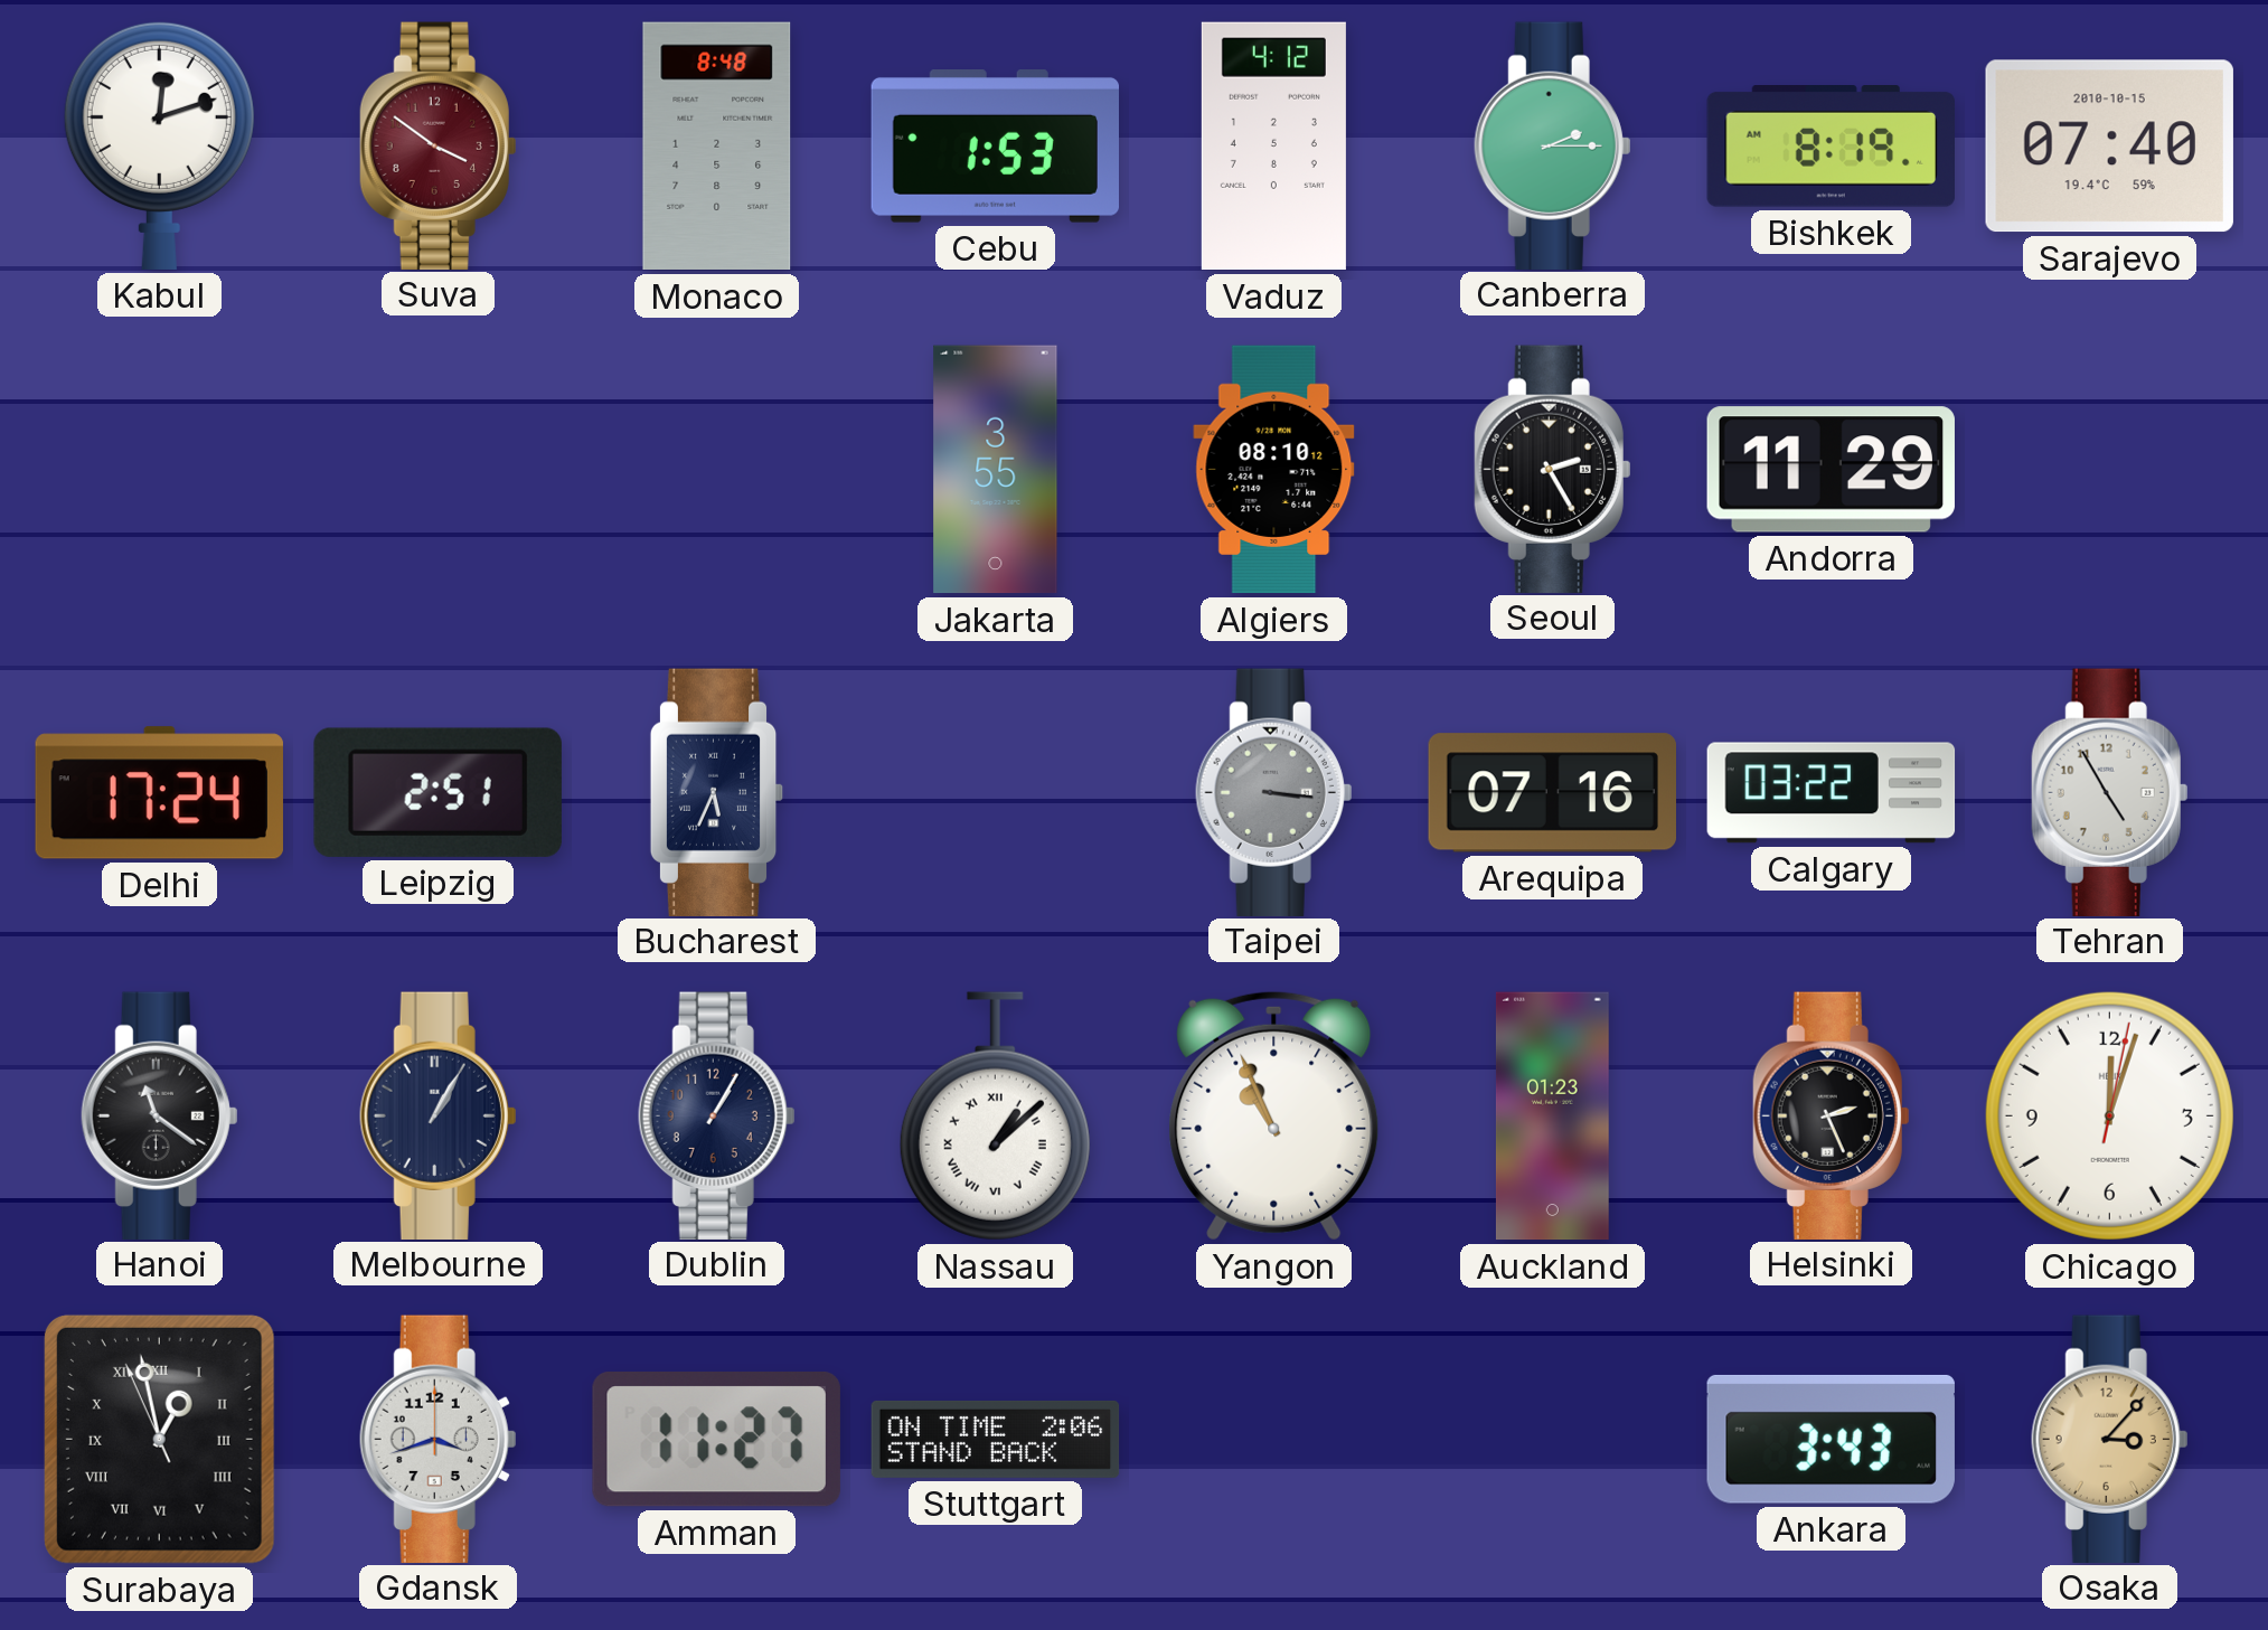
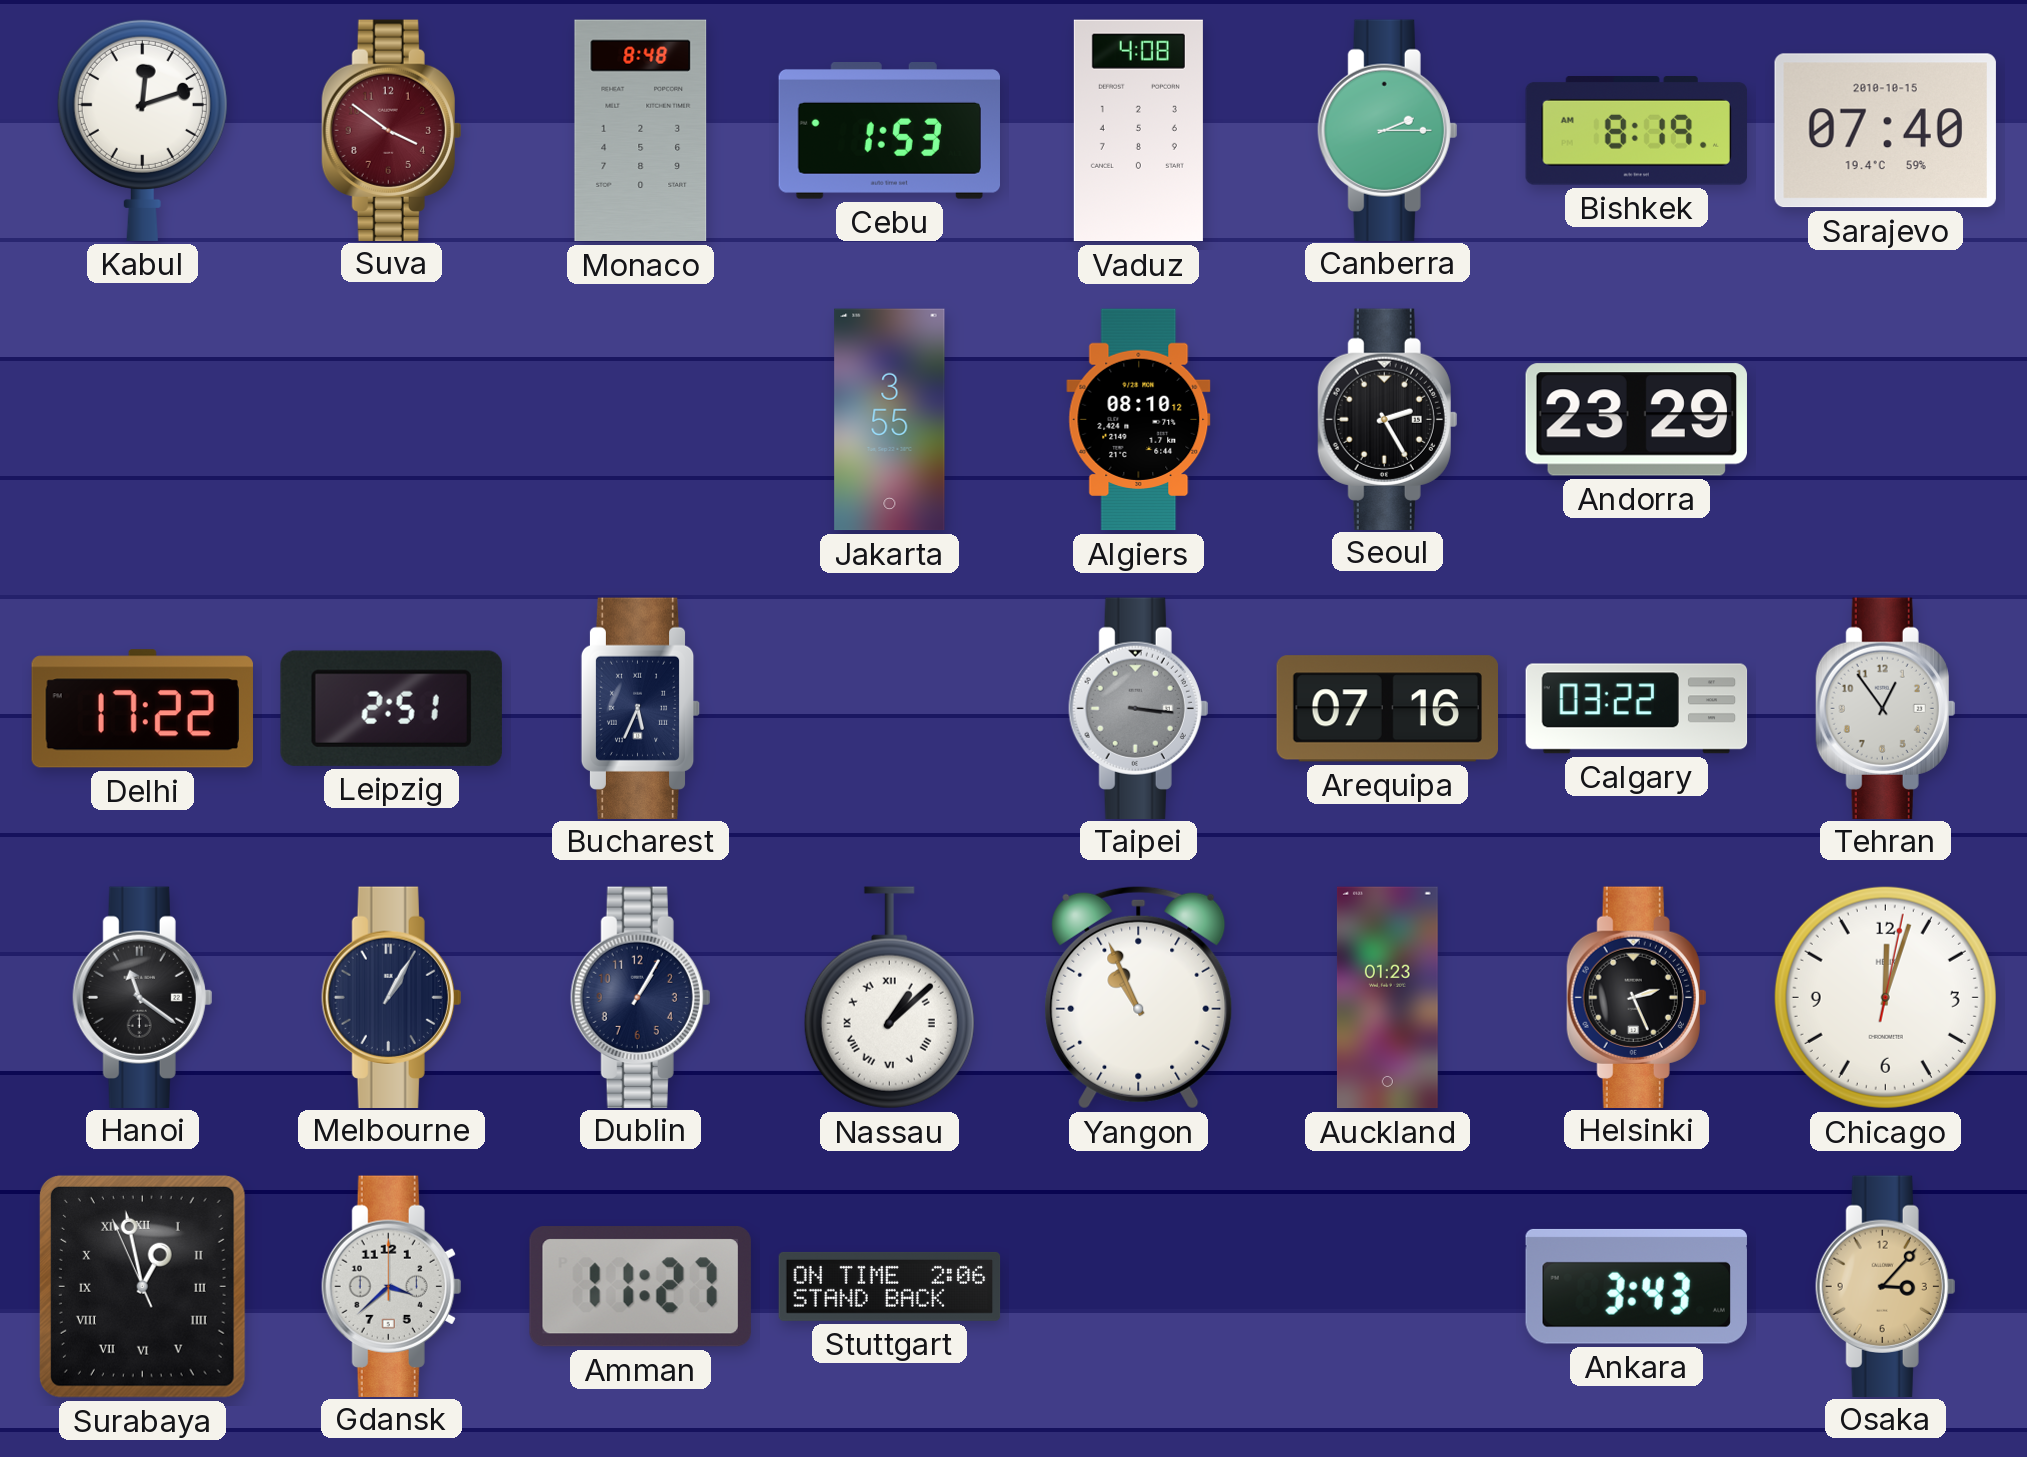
Vaduz: 4:12 -> 4:08 (1138, 131)
Andorra: 11:29 -> 23:29 (1636, 420)
Delhi: 17:24 -> 17:22 (142, 709)
Tehran: 4:55 -> 12:54 (1886, 708)
Gdansk: 3:42 -> 3:38 (392, 1286)
